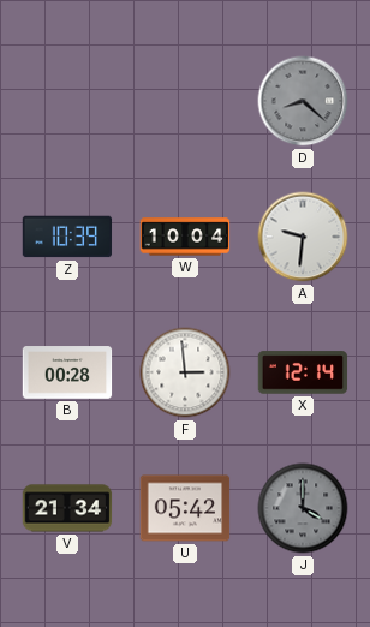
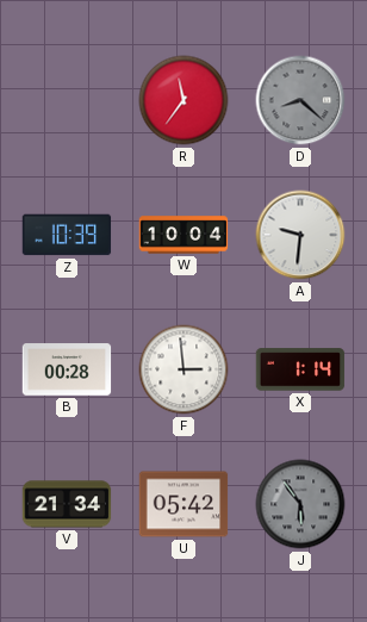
R: none -> 11:36 (183, 100)
X: 12:14 -> 1:14 (300, 369)
J: 4:00 -> 5:54 (300, 504)
